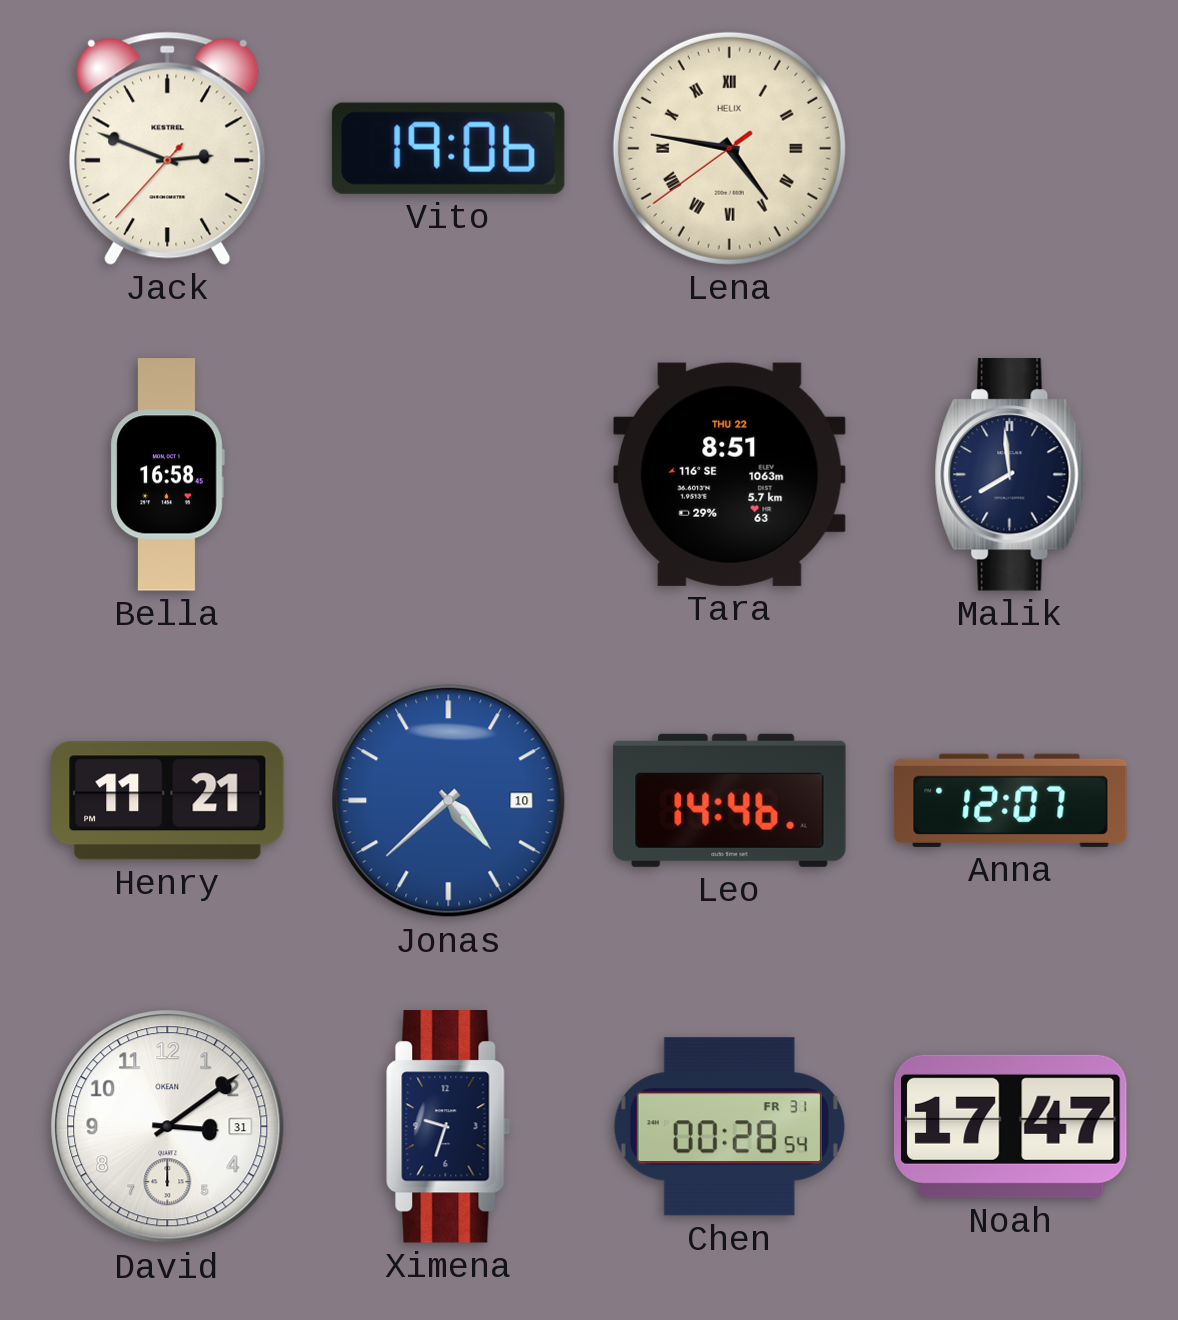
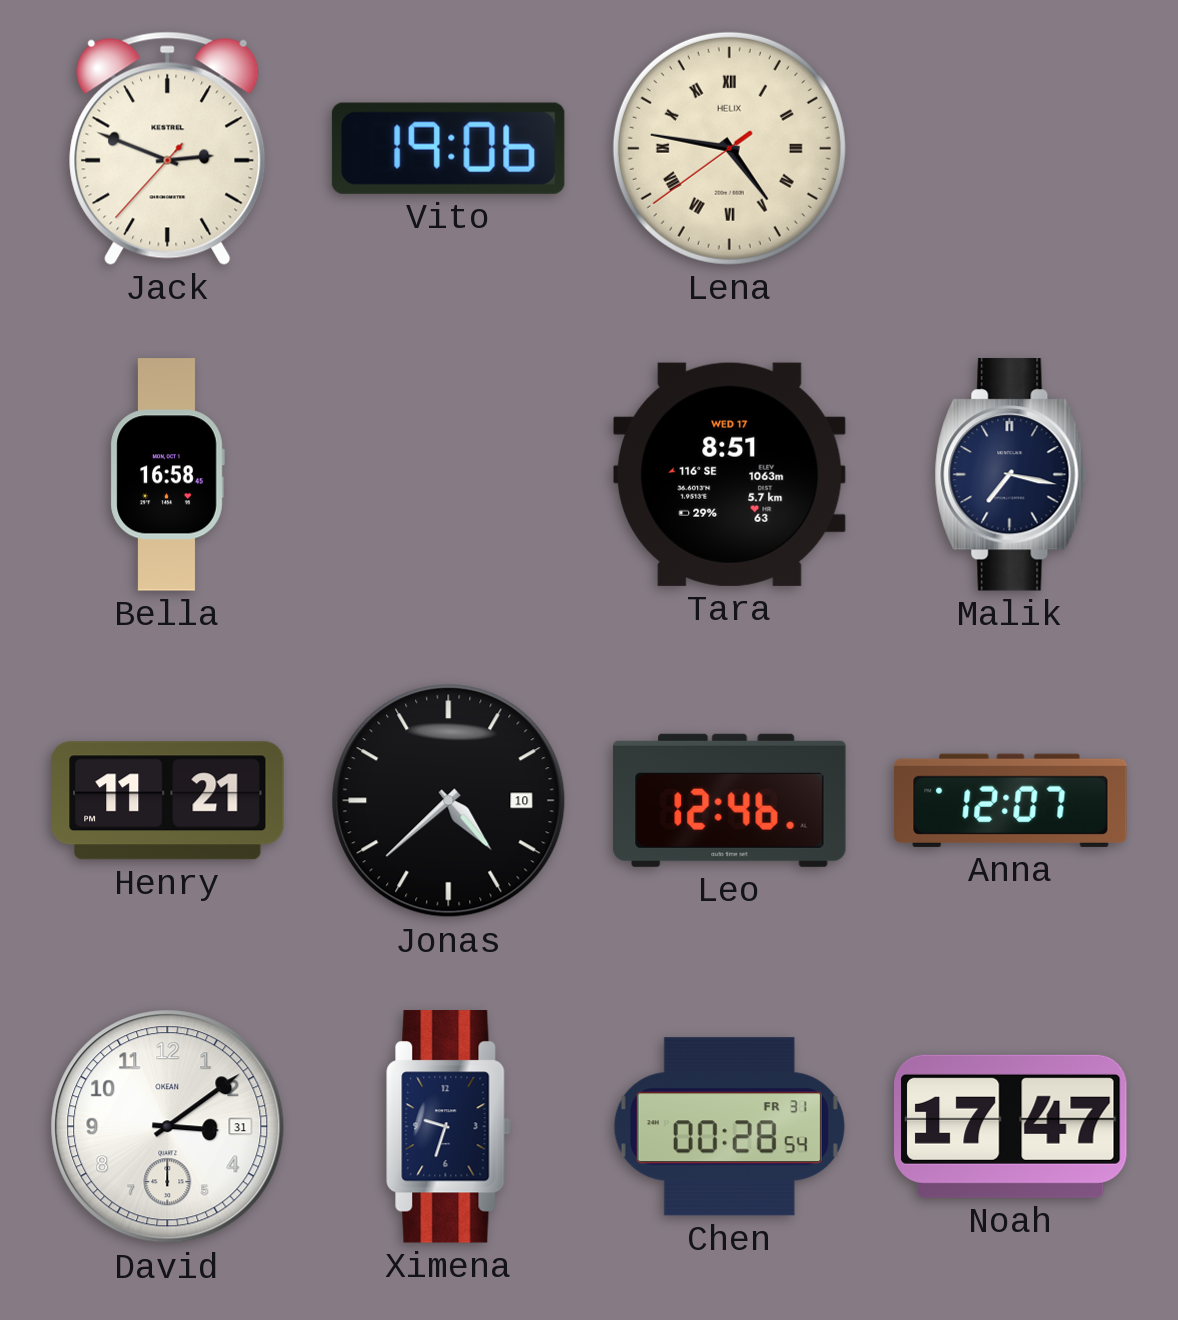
Tara date: THU 22 -> WED 17 (729, 474)
Malik: 7:59 -> 7:17 (1011, 475)
Jonas dial: blue -> black (449, 801)
Leo: 14:46 -> 12:46 (730, 800)
